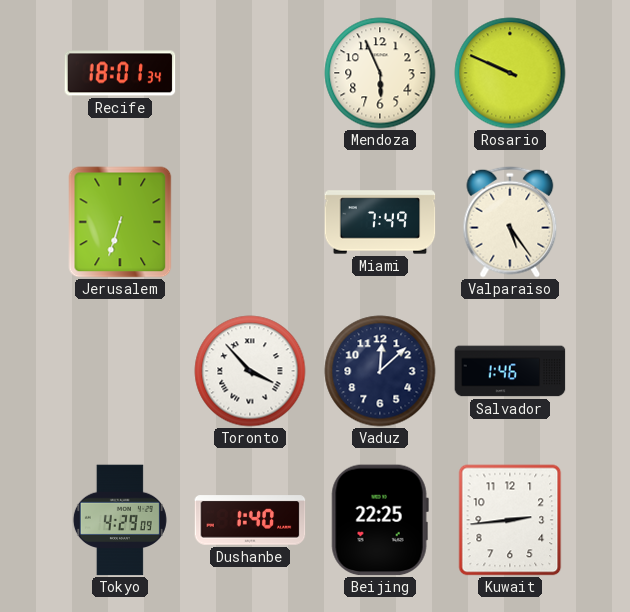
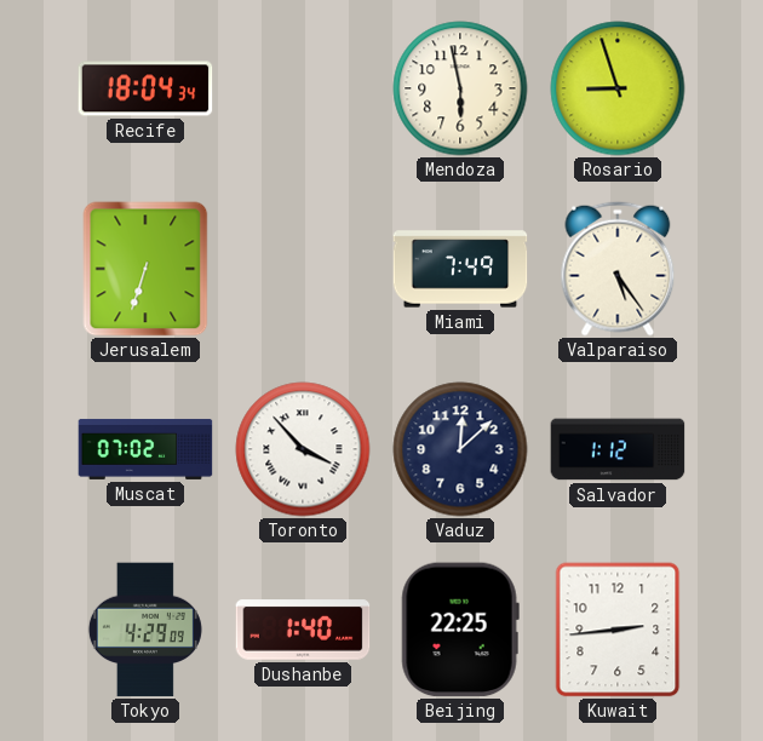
Recife: 18:01 -> 18:04 (145, 88)
Mendoza: 5:56 -> 5:58 (460, 88)
Rosario: 9:49 -> 8:57 (618, 88)
Muscat: none -> 07:02 (145, 449)
Salvador: 1:46 -> 1:12 (618, 449)
